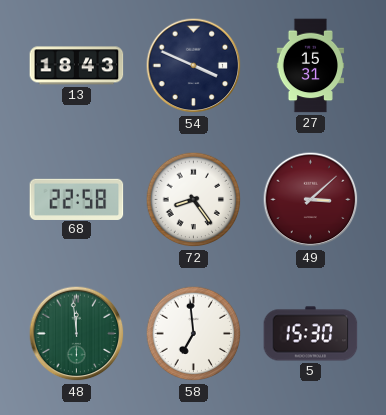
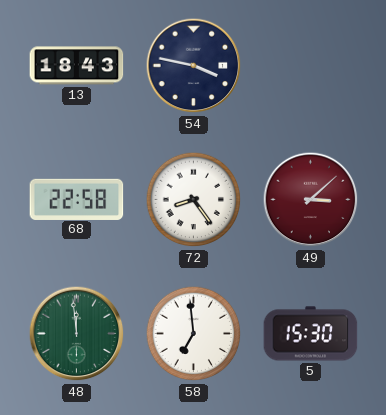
54: 3:49 -> 3:47 (194, 66)
27: 15:31 -> none (311, 66)
